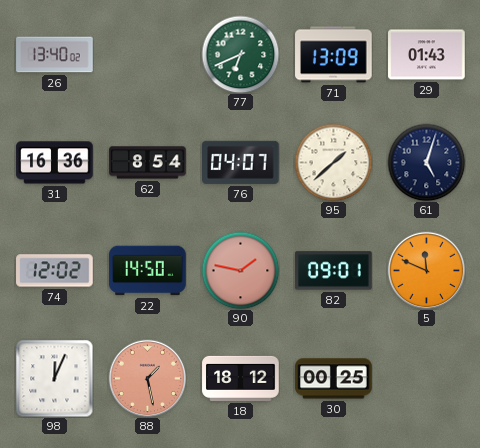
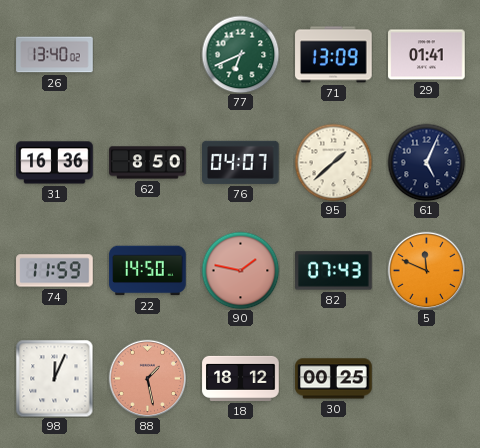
29: 01:43 -> 01:41 (427, 55)
62: 8:54 -> 8:50 (148, 163)
61: 5:03 -> 5:04 (426, 162)
74: 12:02 -> 11:59 (55, 271)
82: 09:01 -> 07:43 (334, 271)
